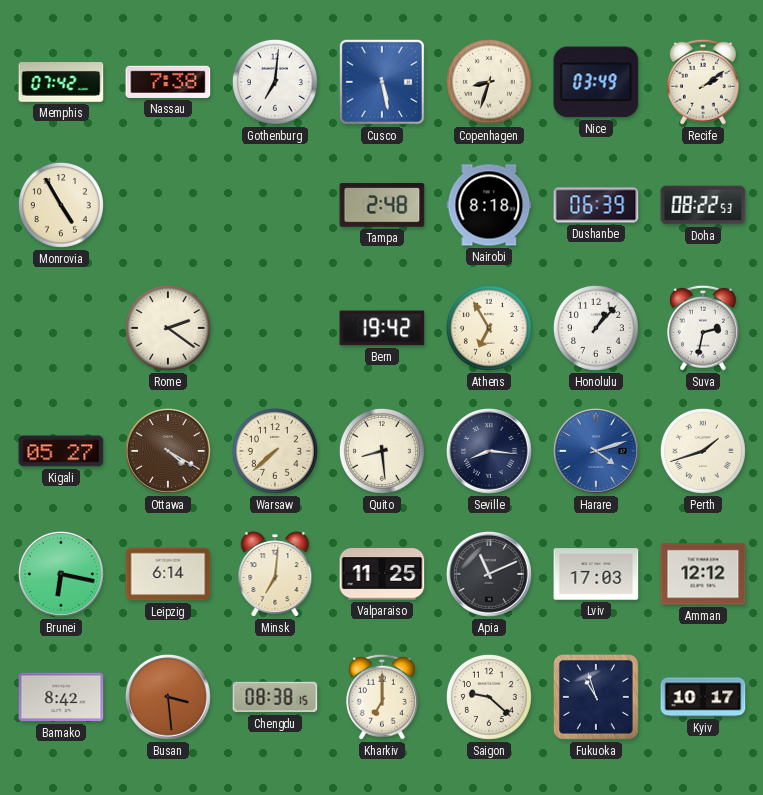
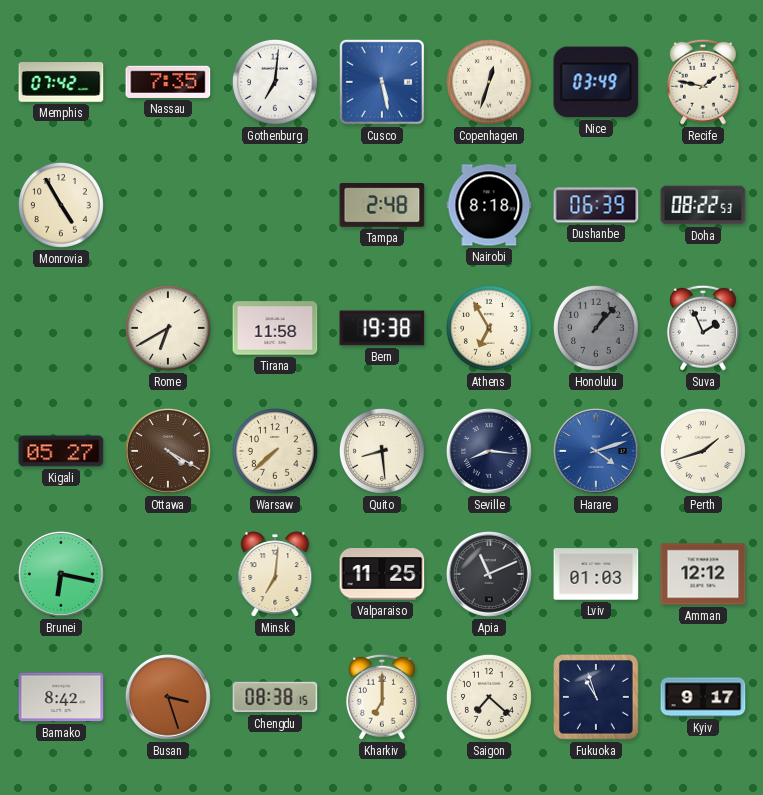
Nassau: 7:38 -> 7:35 (168, 82)
Copenhagen: 8:33 -> 12:33 (489, 82)
Recife: 2:09 -> 1:47 (703, 82)
Rome: 2:21 -> 6:40 (168, 328)
Tirana: none -> 11:58 (275, 328)
Bern: 19:42 -> 19:38 (382, 328)
Honolulu dial: white -> grey (596, 328)
Suva: 2:32 -> 1:56 (703, 328)
Leipzig: 6:14 -> none (168, 574)
Lviv: 17:03 -> 01:03 (596, 574)
Busan: 3:29 -> 3:27 (169, 698)
Saigon: 9:22 -> 7:22 (489, 697)
Kyiv: 10:17 -> 9:17 (703, 697)
